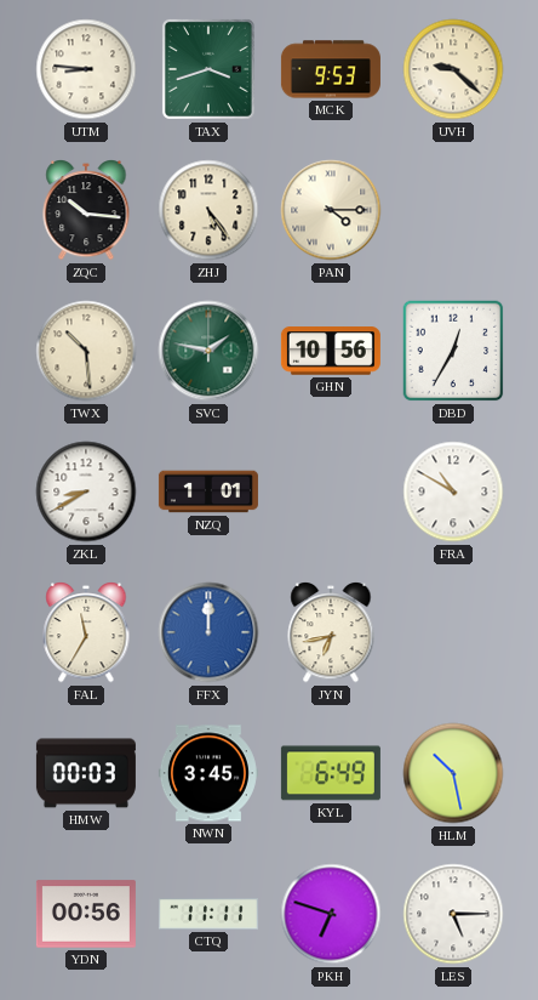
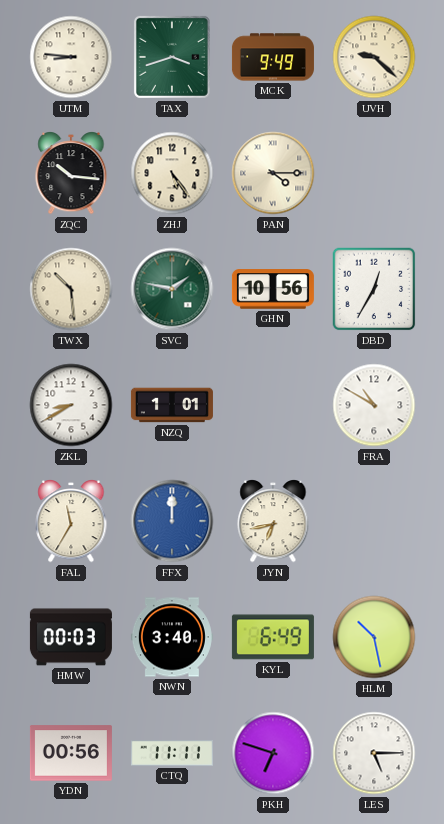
MCK: 9:53 -> 9:49 (273, 57)
NWN: 3:45 -> 3:40 (172, 637)
